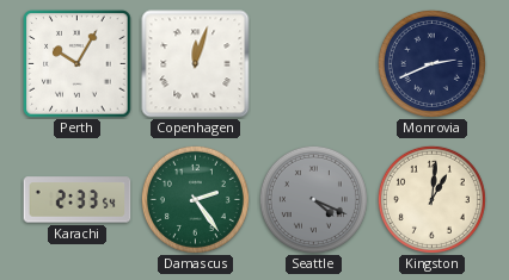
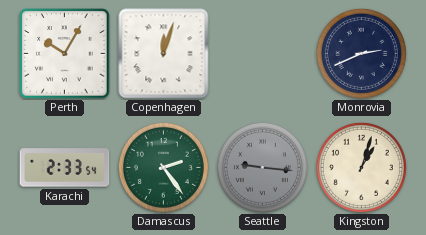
Seattle: 4:19 -> 9:16 (262, 167)
Kingston: 1:01 -> 1:03 (361, 167)
